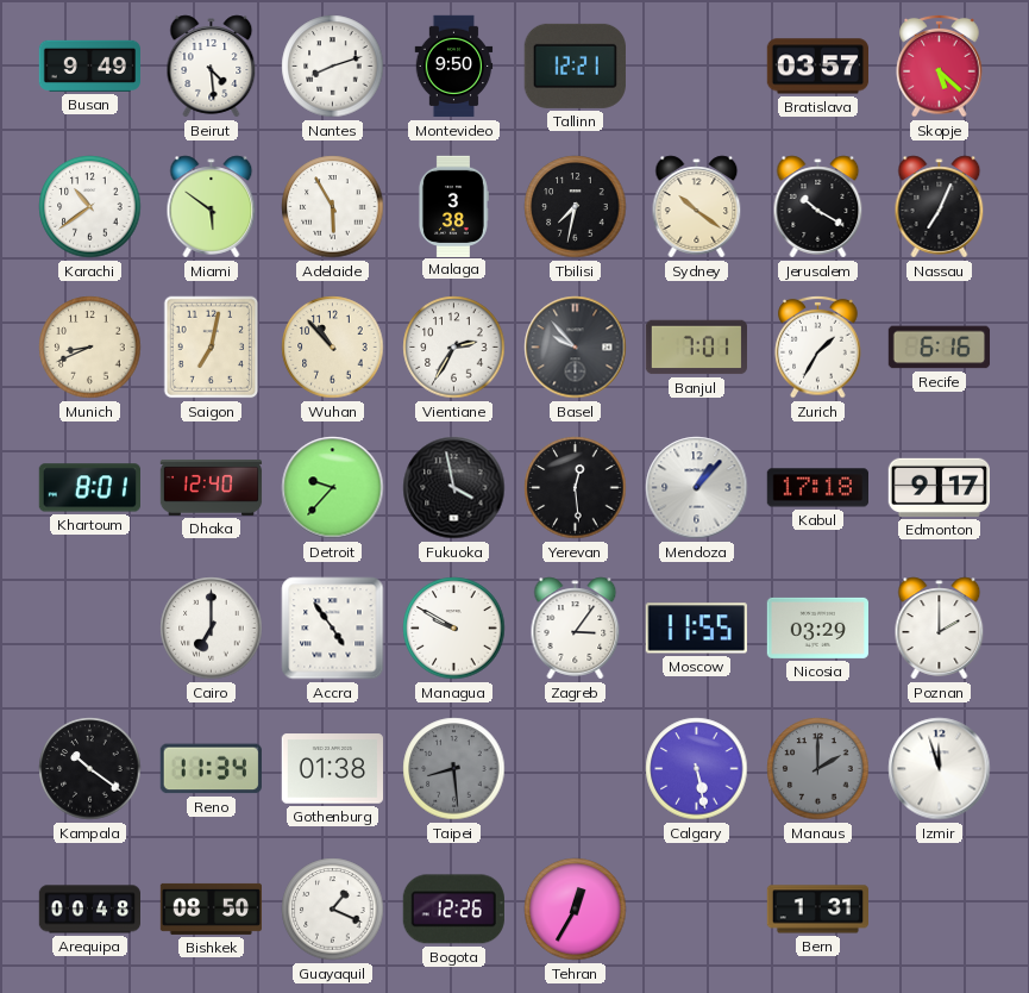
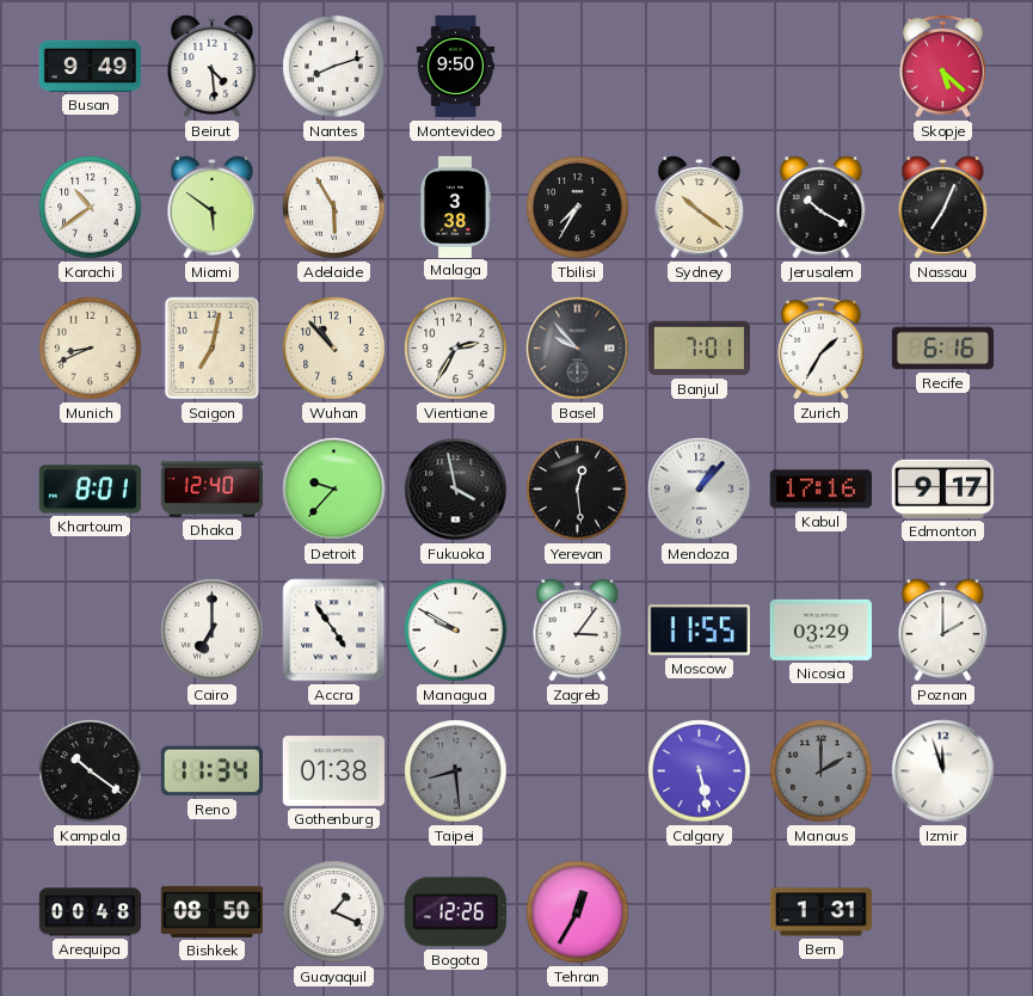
Tallinn: 12:21 -> none (575, 65)
Bratislava: 03:57 -> none (817, 67)
Tbilisi: 7:32 -> 7:35 (578, 208)
Kabul: 17:18 -> 17:16 (820, 490)
